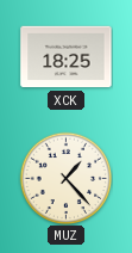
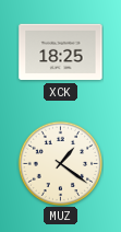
MUZ: 1:23 -> 1:21 (60, 163)
